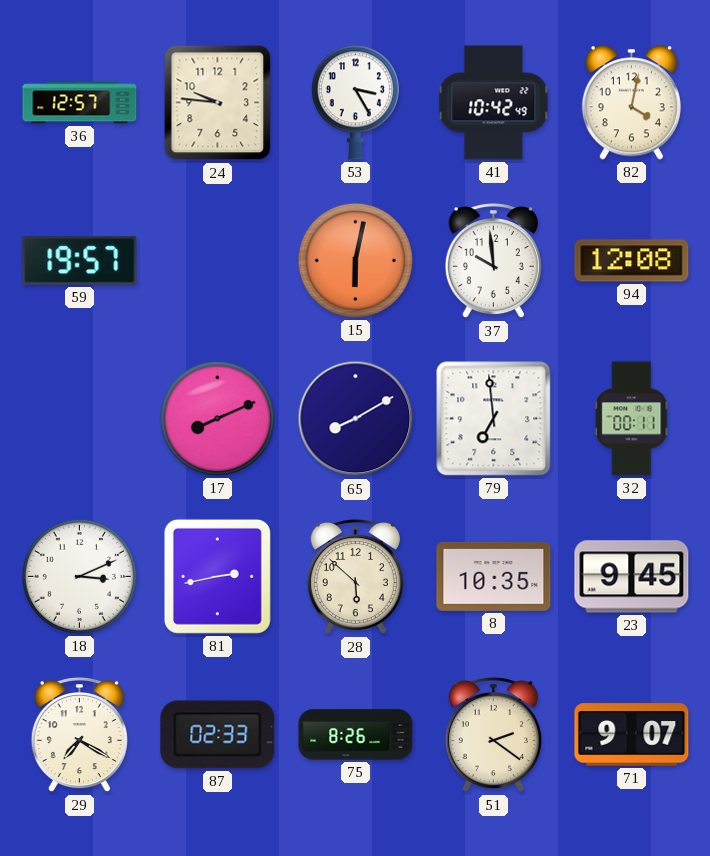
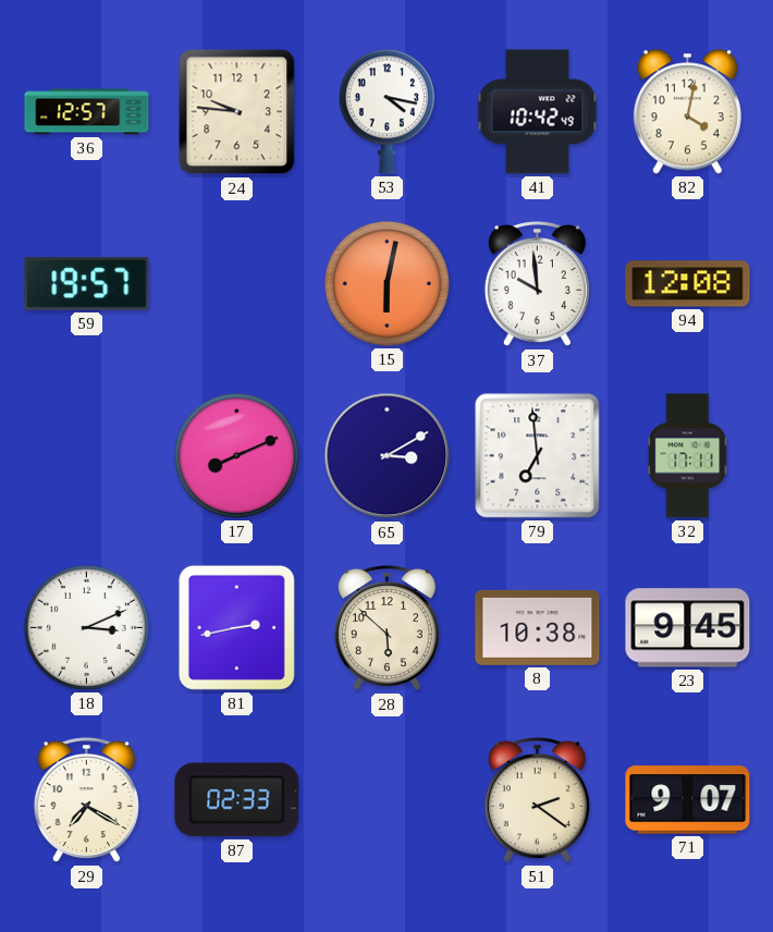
53: 3:25 -> 4:17 (387, 112)
65: 8:10 -> 3:10 (388, 456)
32: 00:11 -> 17:11 (688, 456)
8: 10:35 -> 10:38 (538, 627)
75: 8:26 -> none (356, 735)
